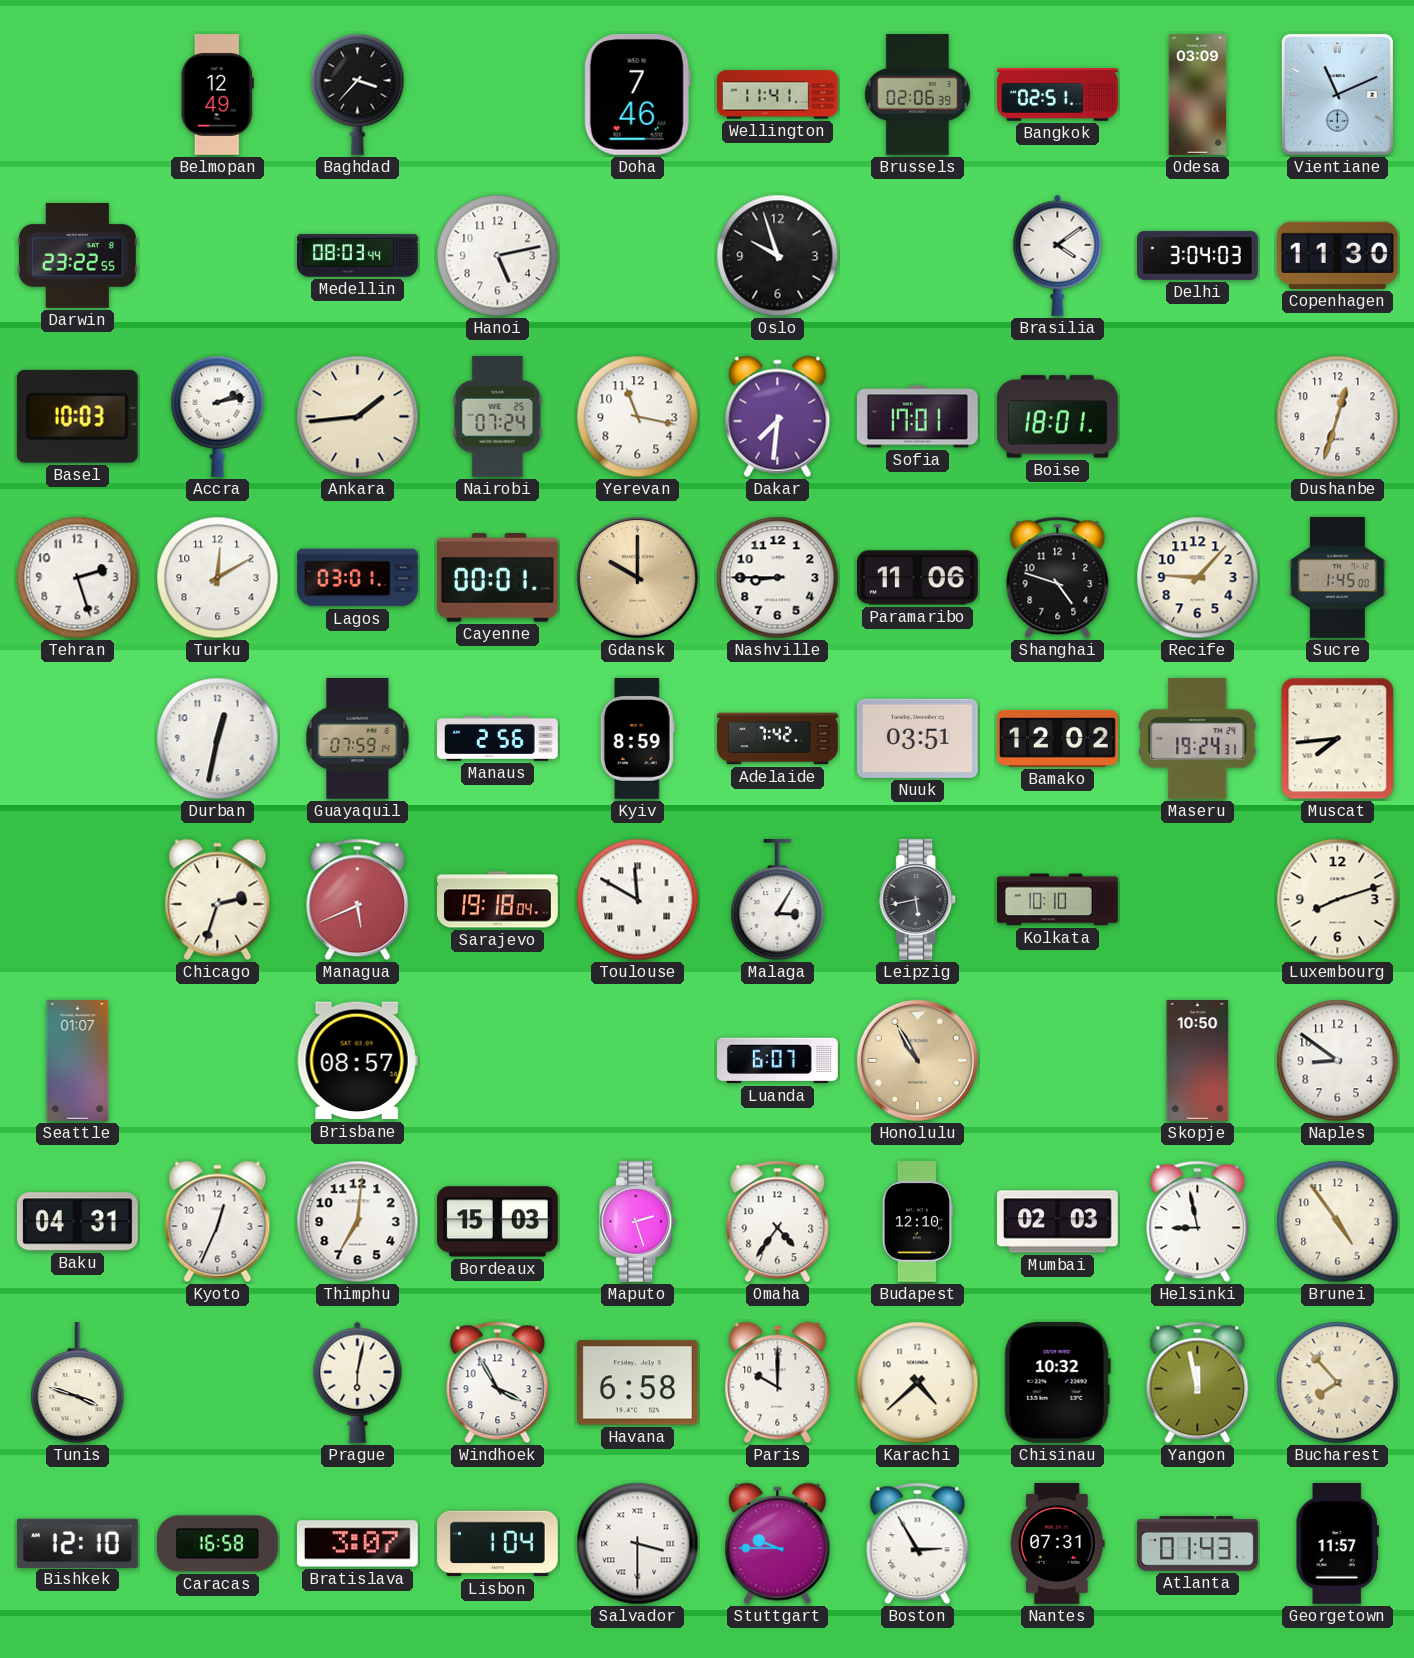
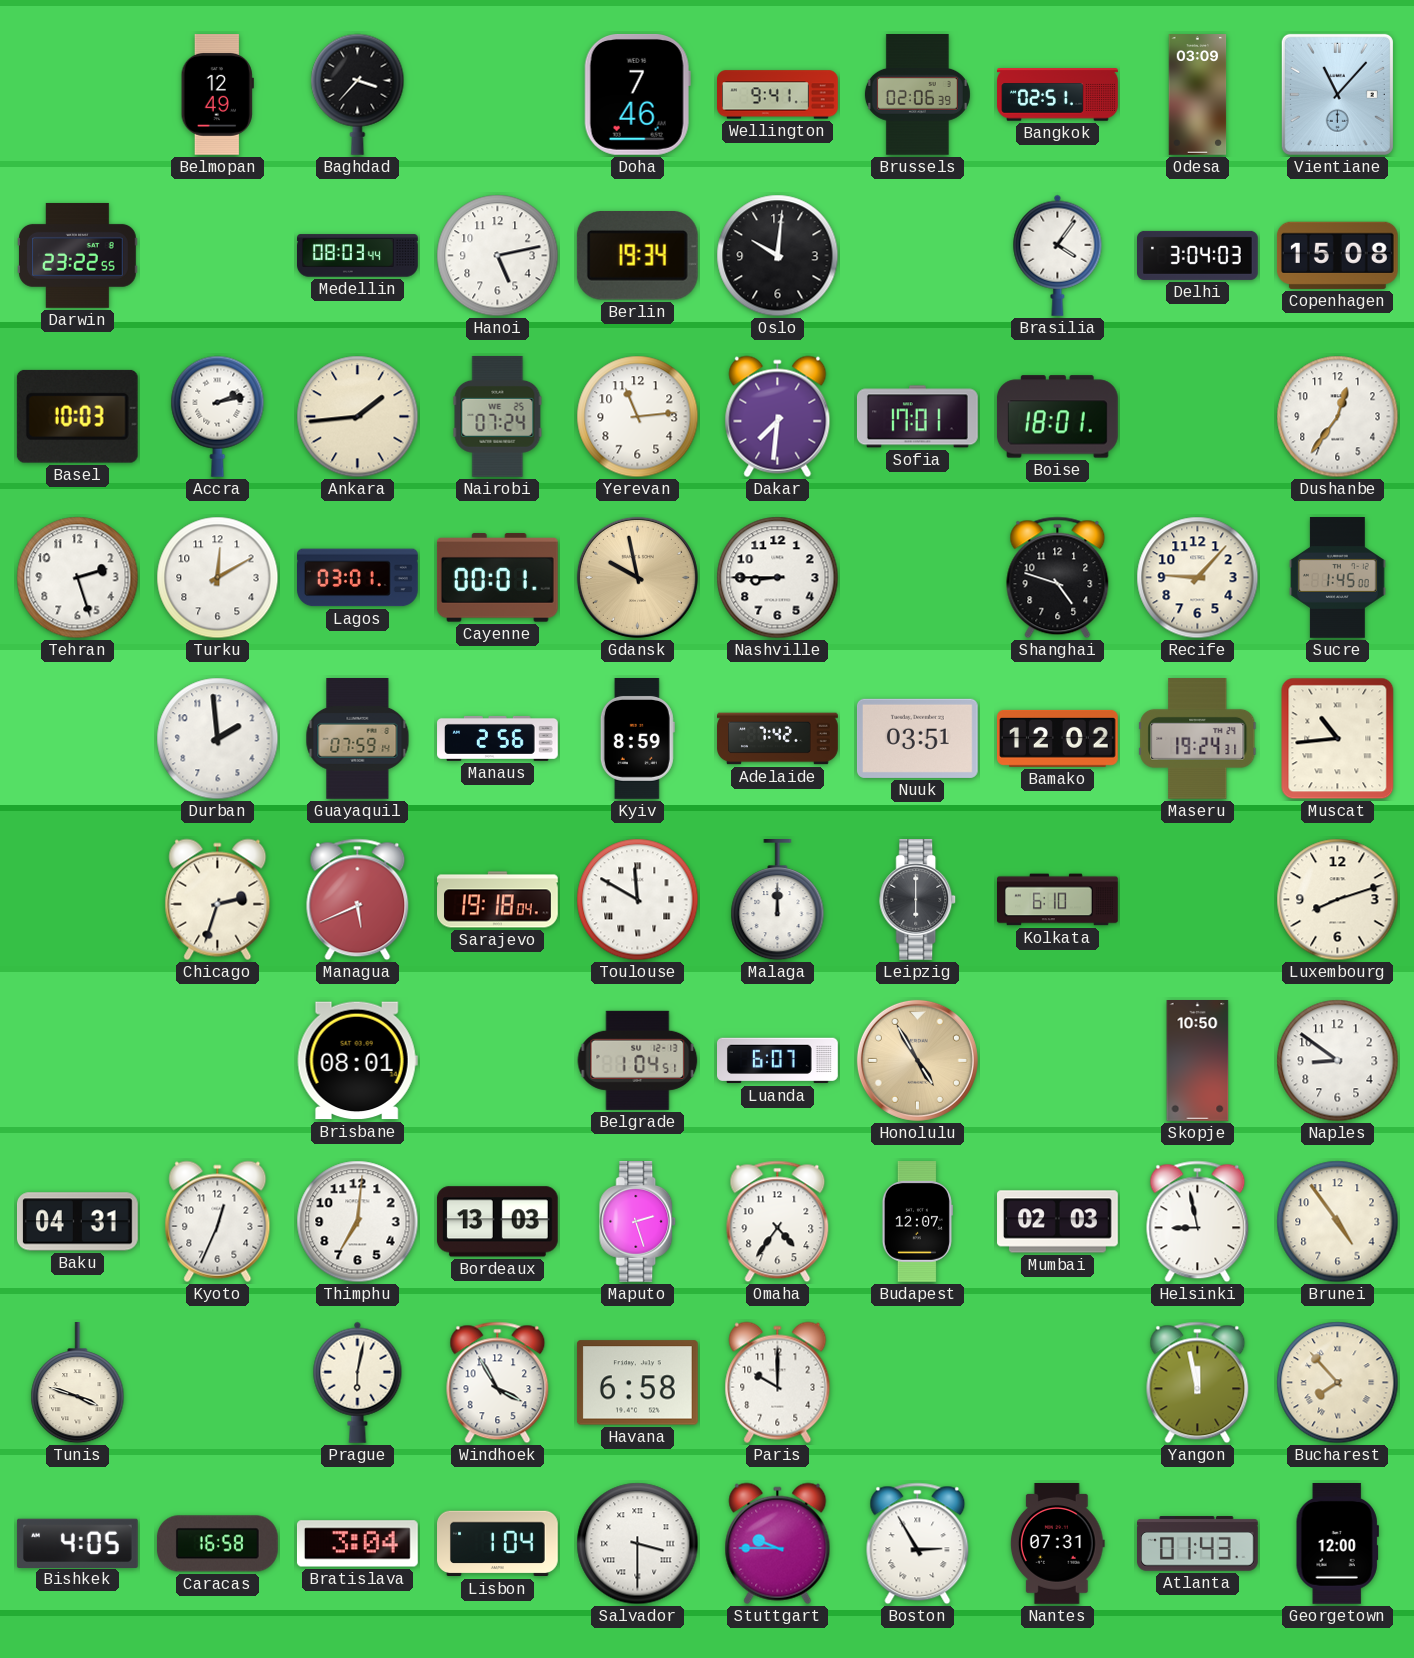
Wellington: 11:41 -> 9:41 (778, 95)
Vientiane: 11:11 -> 11:07 (1337, 94)
Berlin: none -> 19:34 (637, 256)
Oslo: 9:57 -> 10:01 (778, 256)
Brasilia: 4:09 -> 4:06 (1058, 255)
Copenhagen: 11:30 -> 15:08 (1337, 255)
Yerevan: 11:17 -> 11:14 (638, 417)
Dushanbe: 12:33 -> 12:36 (1338, 417)
Gdansk: 10:00 -> 9:58 (637, 577)
Paramaribo: 11:06 -> none (918, 578)
Durban: 12:32 -> 1:59 (218, 739)
Muscat: 7:44 -> 10:44 (1338, 739)
Malaga: 3:05 -> 12:00 (778, 901)
Leipzig: 5:43 -> 6:00 (918, 900)
Kolkata: 10:10 -> 6:10 (1058, 900)
Seattle: 01:07 -> none (78, 1061)
Brisbane: 08:57 -> 08:01 (357, 1061)
Belgrade: none -> 1:04 (638, 1060)
Honolulu: 10:55 -> 4:55 (917, 1060)
Bordeaux: 15:03 -> 13:03 (497, 1222)
Budapest: 12:10 -> 12:07 (917, 1222)
Karachi: 4:38 -> none (918, 1383)
Chisinau: 10:32 -> none (1057, 1382)
Bishkek: 12:10 -> 4:05 (77, 1543)
Bratislava: 3:07 -> 3:04 (357, 1544)
Georgetown: 11:57 -> 12:00 (1337, 1544)
